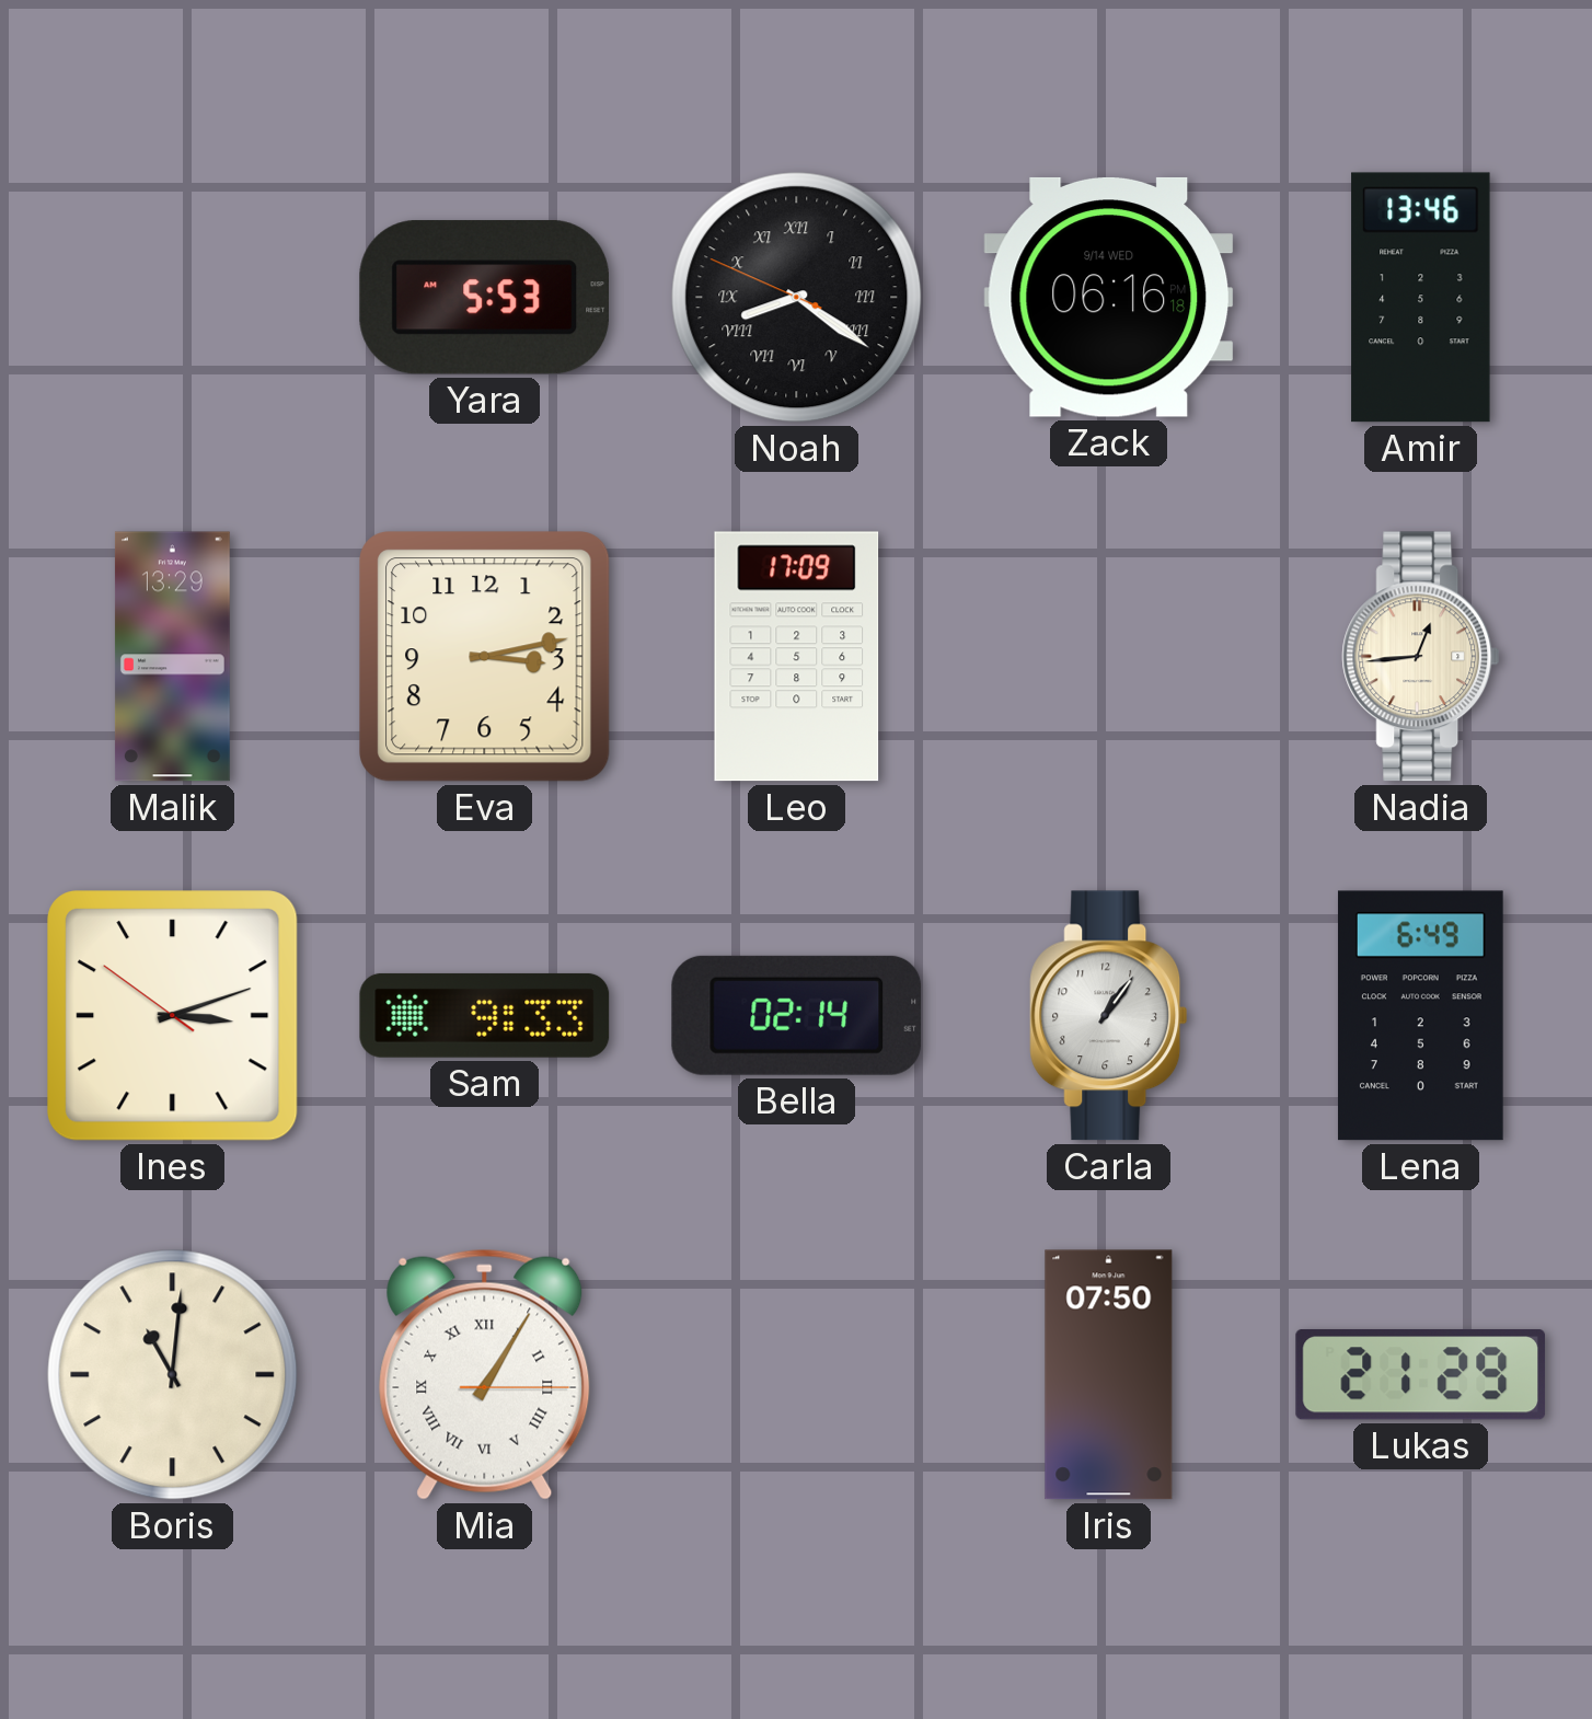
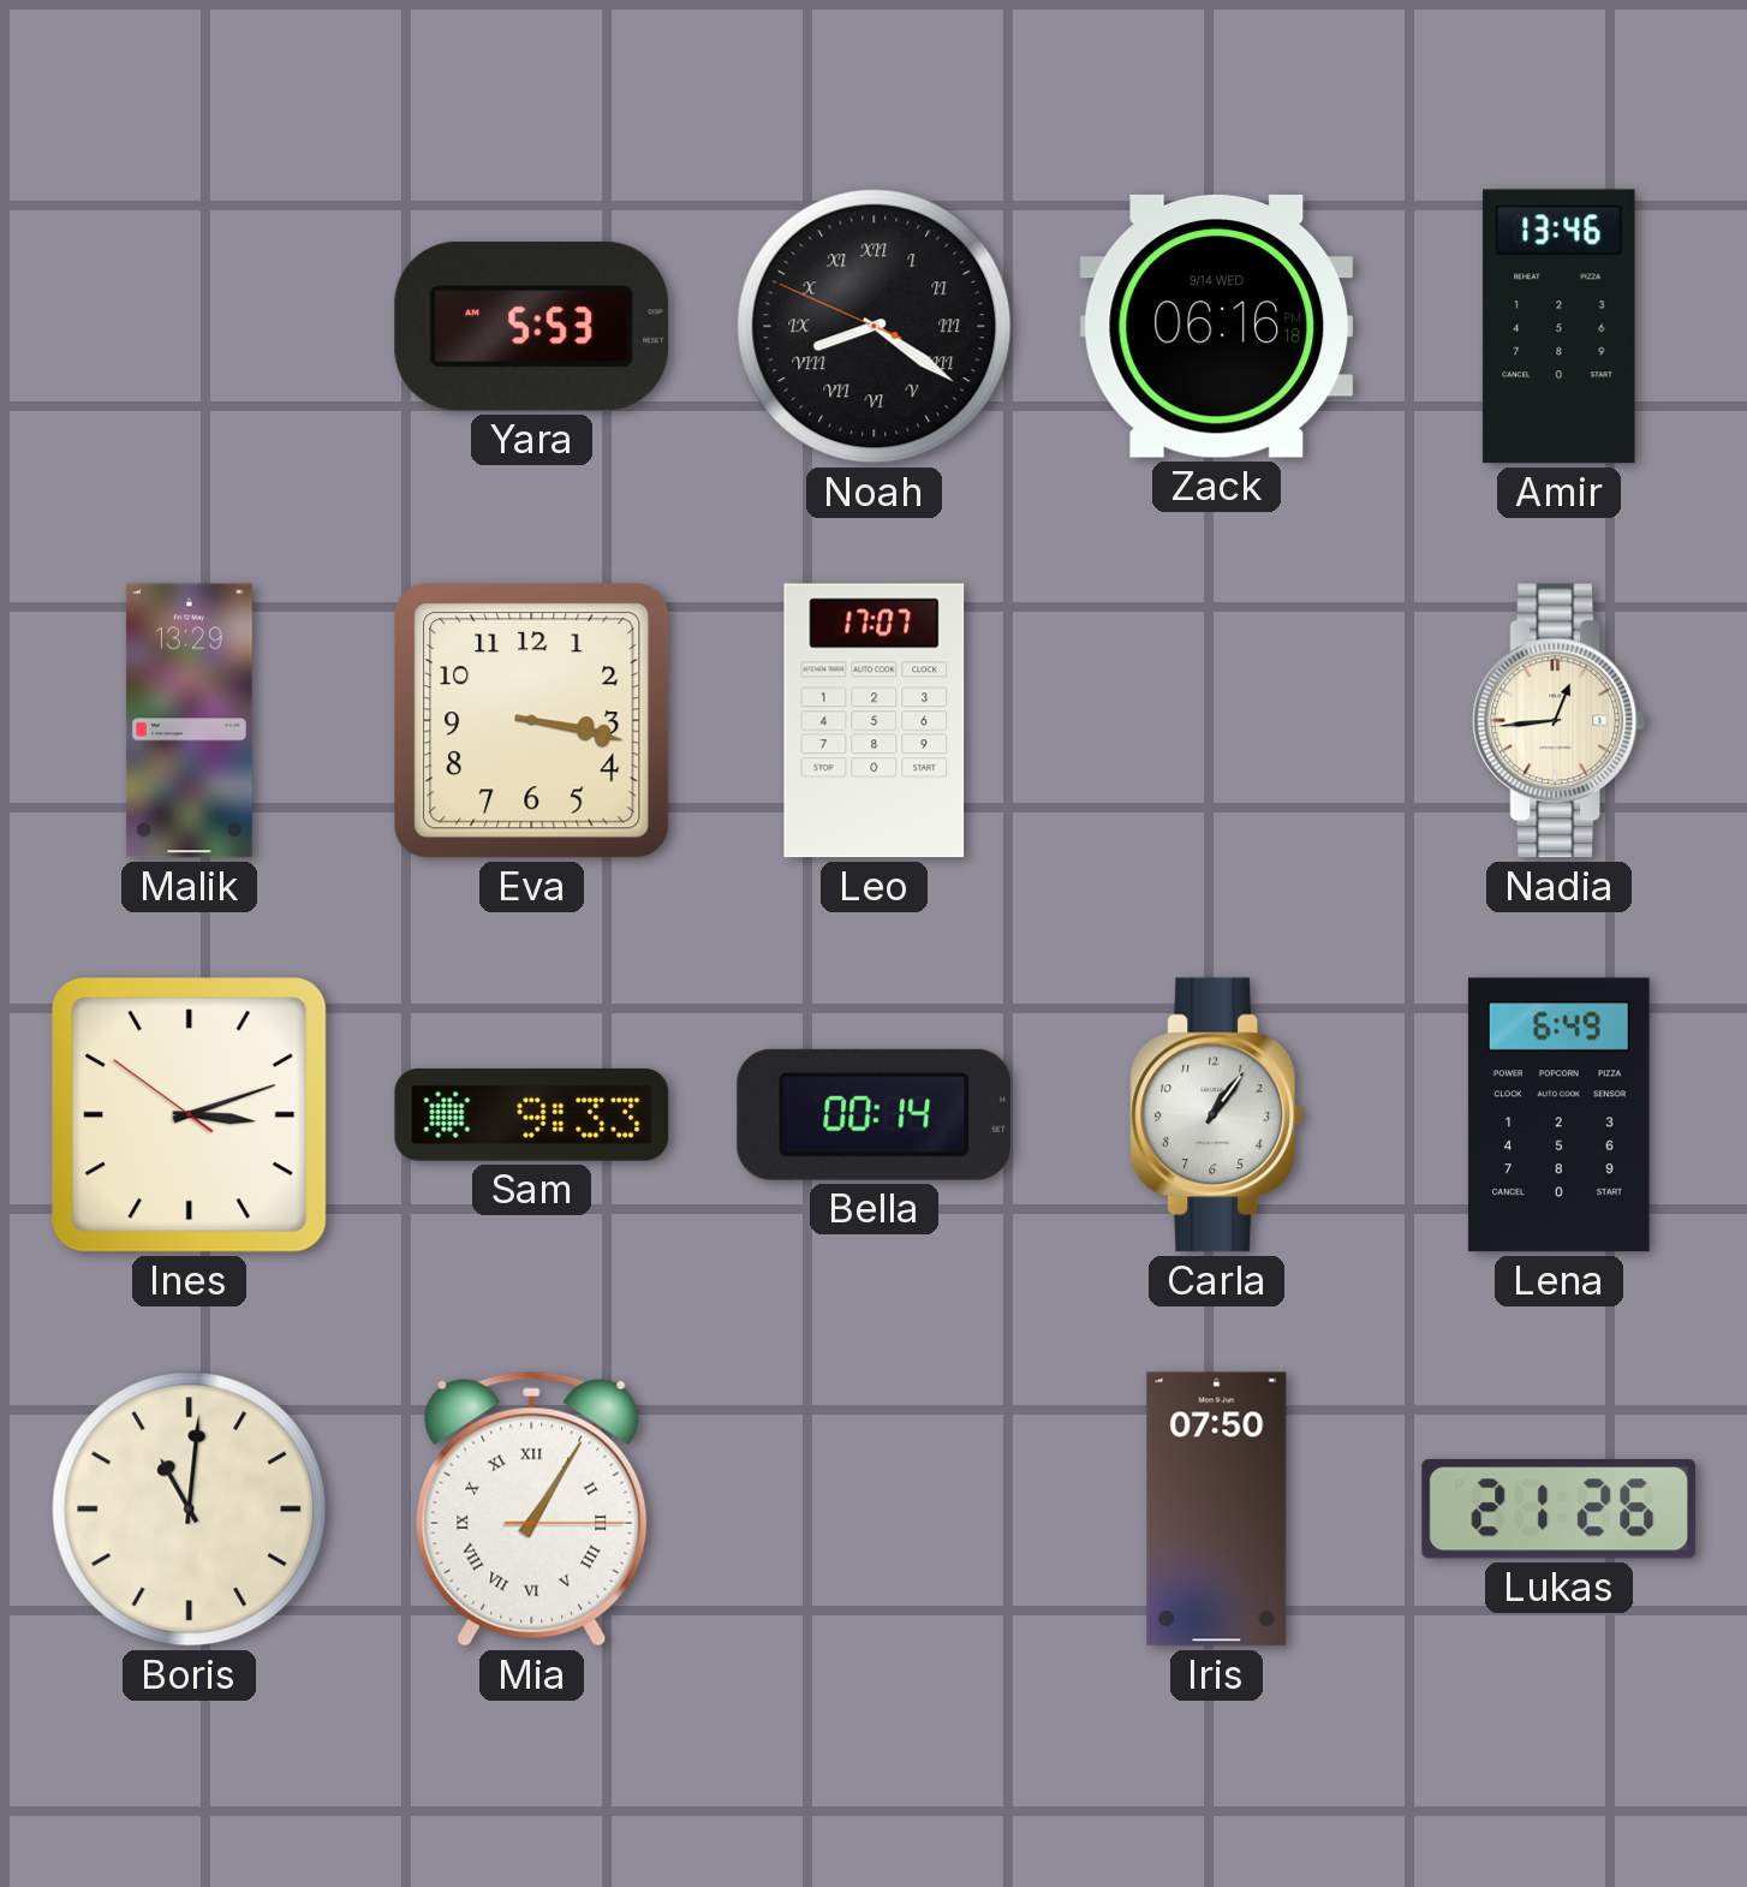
Eva: 3:13 -> 3:17 (532, 721)
Leo: 17:09 -> 17:07 (875, 721)
Bella: 02:14 -> 00:14 (875, 1114)
Lukas: 21:29 -> 21:26 (1560, 1508)
